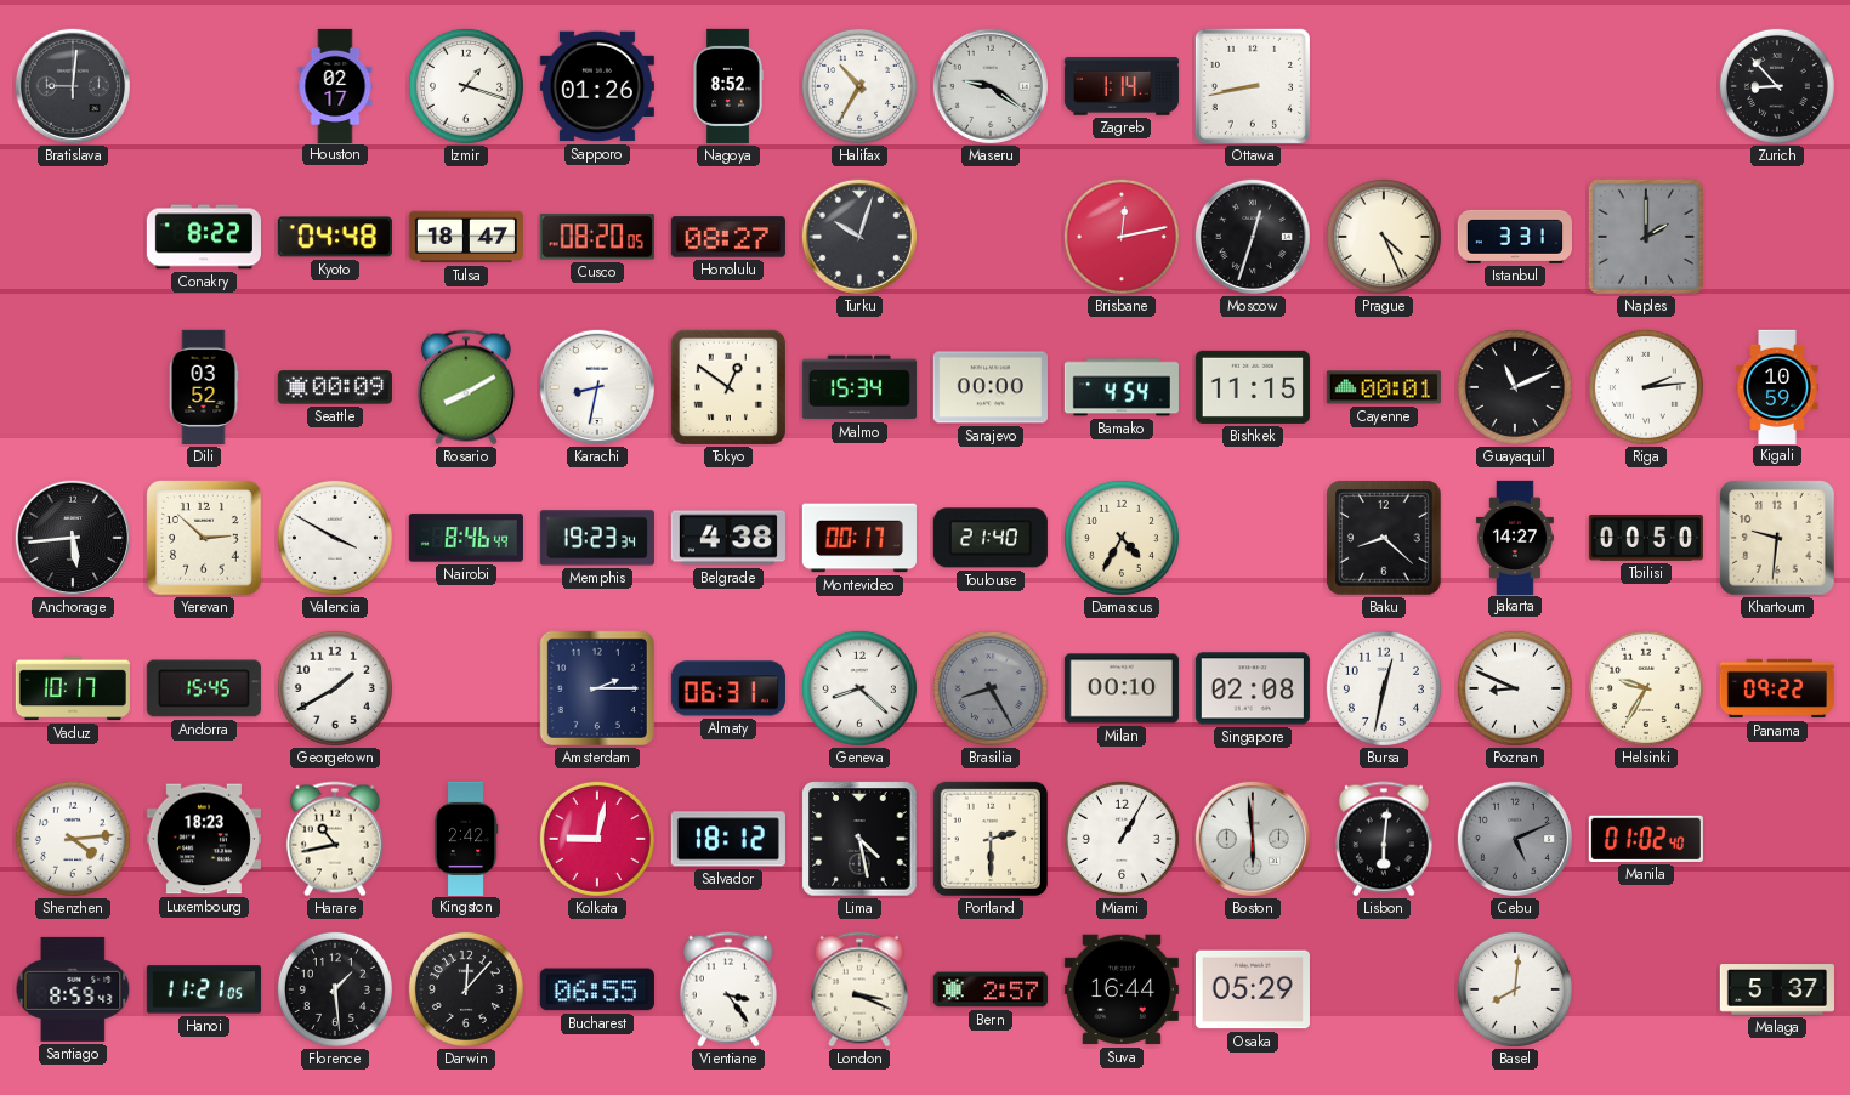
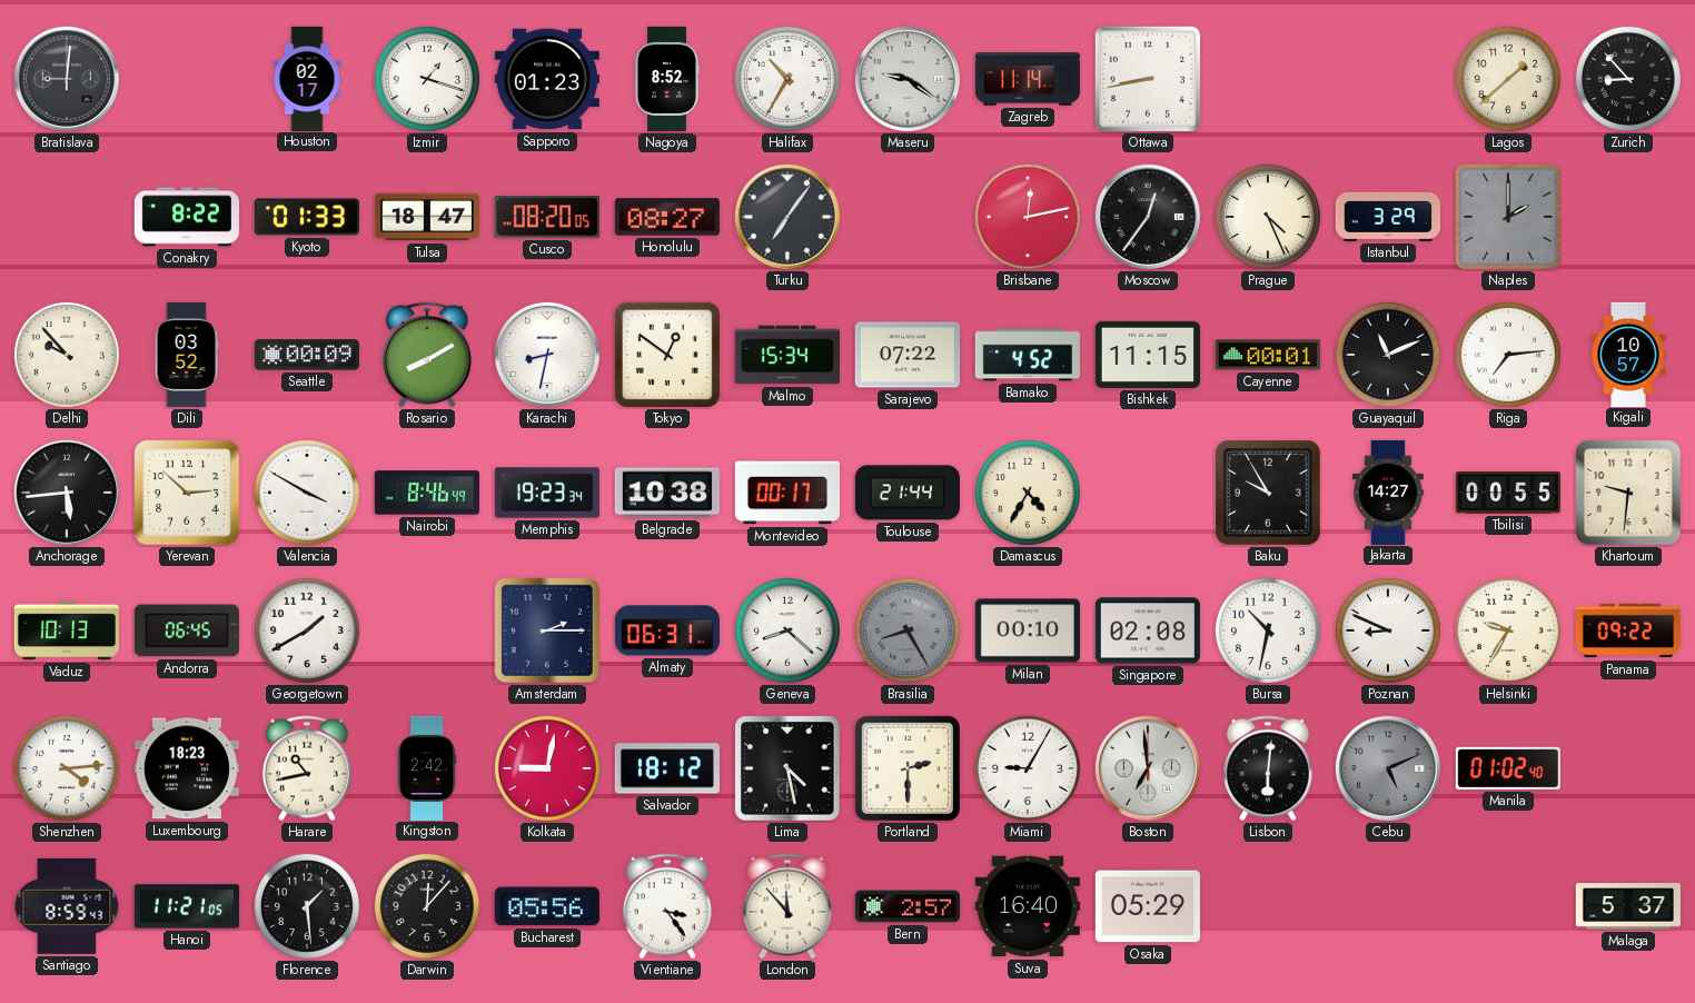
Sapporo: 01:26 -> 01:23 (547, 79)
Zagreb: 1:14 -> 11:14 (1028, 80)
Lagos: none -> 1:38 (1508, 79)
Kyoto: 04:48 -> 01:33 (307, 217)
Turku: 10:03 -> 7:06 (787, 217)
Moscow: 12:33 -> 12:36 (1148, 217)
Istanbul: 3:31 -> 3:29 (1388, 217)
Delhi: none -> 9:53 (67, 355)
Sarajevo: 00:00 -> 07:22 (908, 355)
Bamako: 4:54 -> 4:52 (1028, 355)
Riga: 2:14 -> 7:14 (1508, 355)
Kigali: 10:59 -> 10:57 (1628, 354)
Belgrade: 4:38 -> 10:38 (667, 493)
Toulouse: 21:40 -> 21:44 (908, 493)
Baku: 8:22 -> 9:55 (1268, 493)
Tbilisi: 00:50 -> 00:55 (1508, 494)
Vaduz: 10:17 -> 10:13 (67, 630)
Andorra: 15:45 -> 06:45 (187, 630)
Bursa: 12:32 -> 10:32 (1268, 630)
Miami: 1:05 -> 9:05 (1028, 768)
Boston: 5:59 -> 6:59 (1148, 768)
Bucharest: 06:55 -> 05:56 (547, 906)
London: 3:19 -> 11:53 (787, 906)
Suva: 16:44 -> 16:40 (1028, 906)
Basel: 8:01 -> none (1515, 989)
